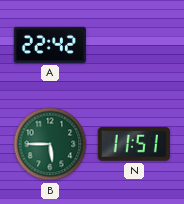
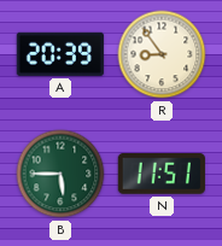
A: 22:42 -> 20:39 (60, 54)
R: none -> 8:54 (162, 54)
